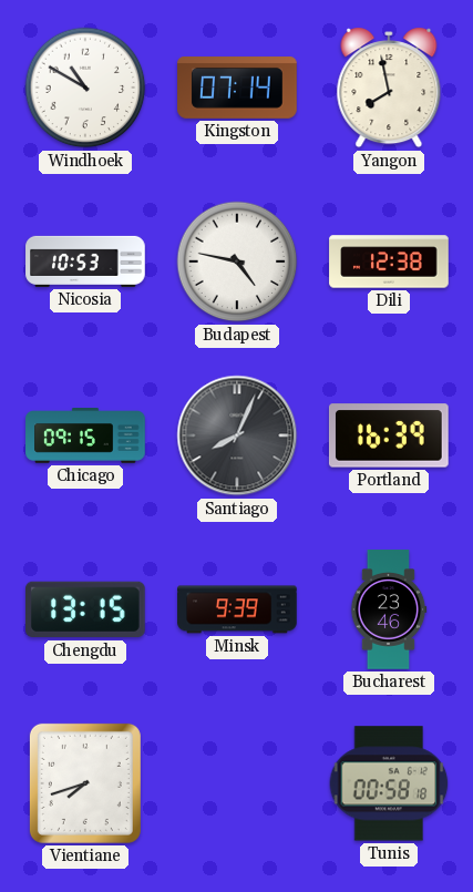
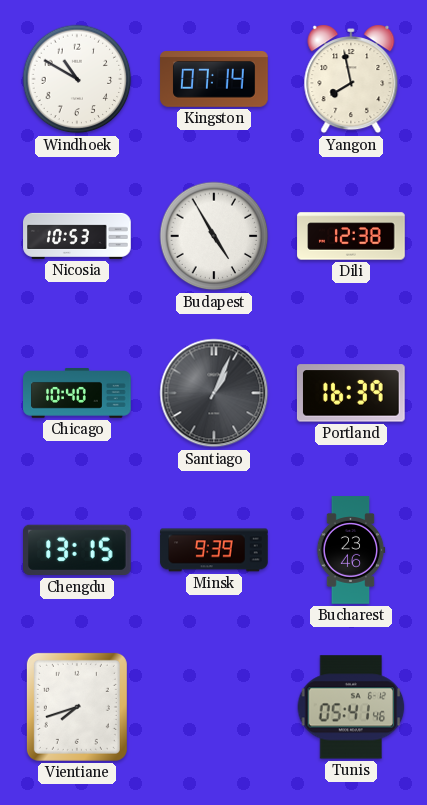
Budapest: 4:47 -> 4:55 (214, 236)
Chicago: 09:15 -> 10:40 (77, 394)
Santiago: 8:04 -> 1:04 (214, 393)
Tunis: 00:58 -> 05:41 (351, 707)
